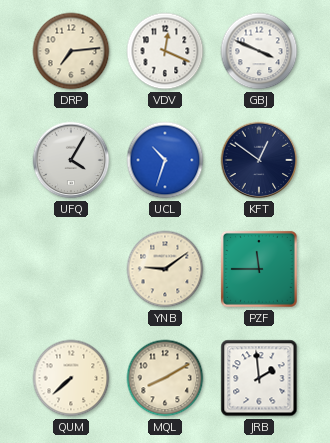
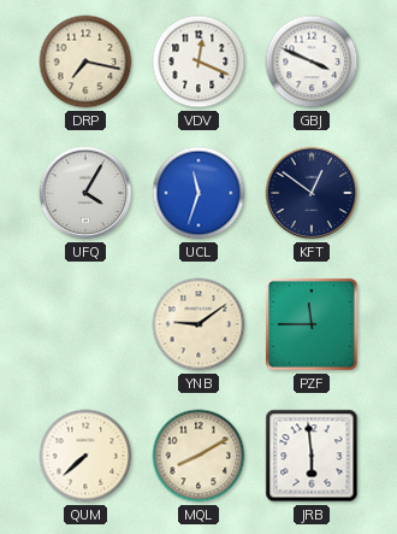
DRP: 7:14 -> 7:17 (85, 61)
UCL: 10:33 -> 11:33 (198, 193)
JRB: 1:59 -> 5:59 (312, 456)
